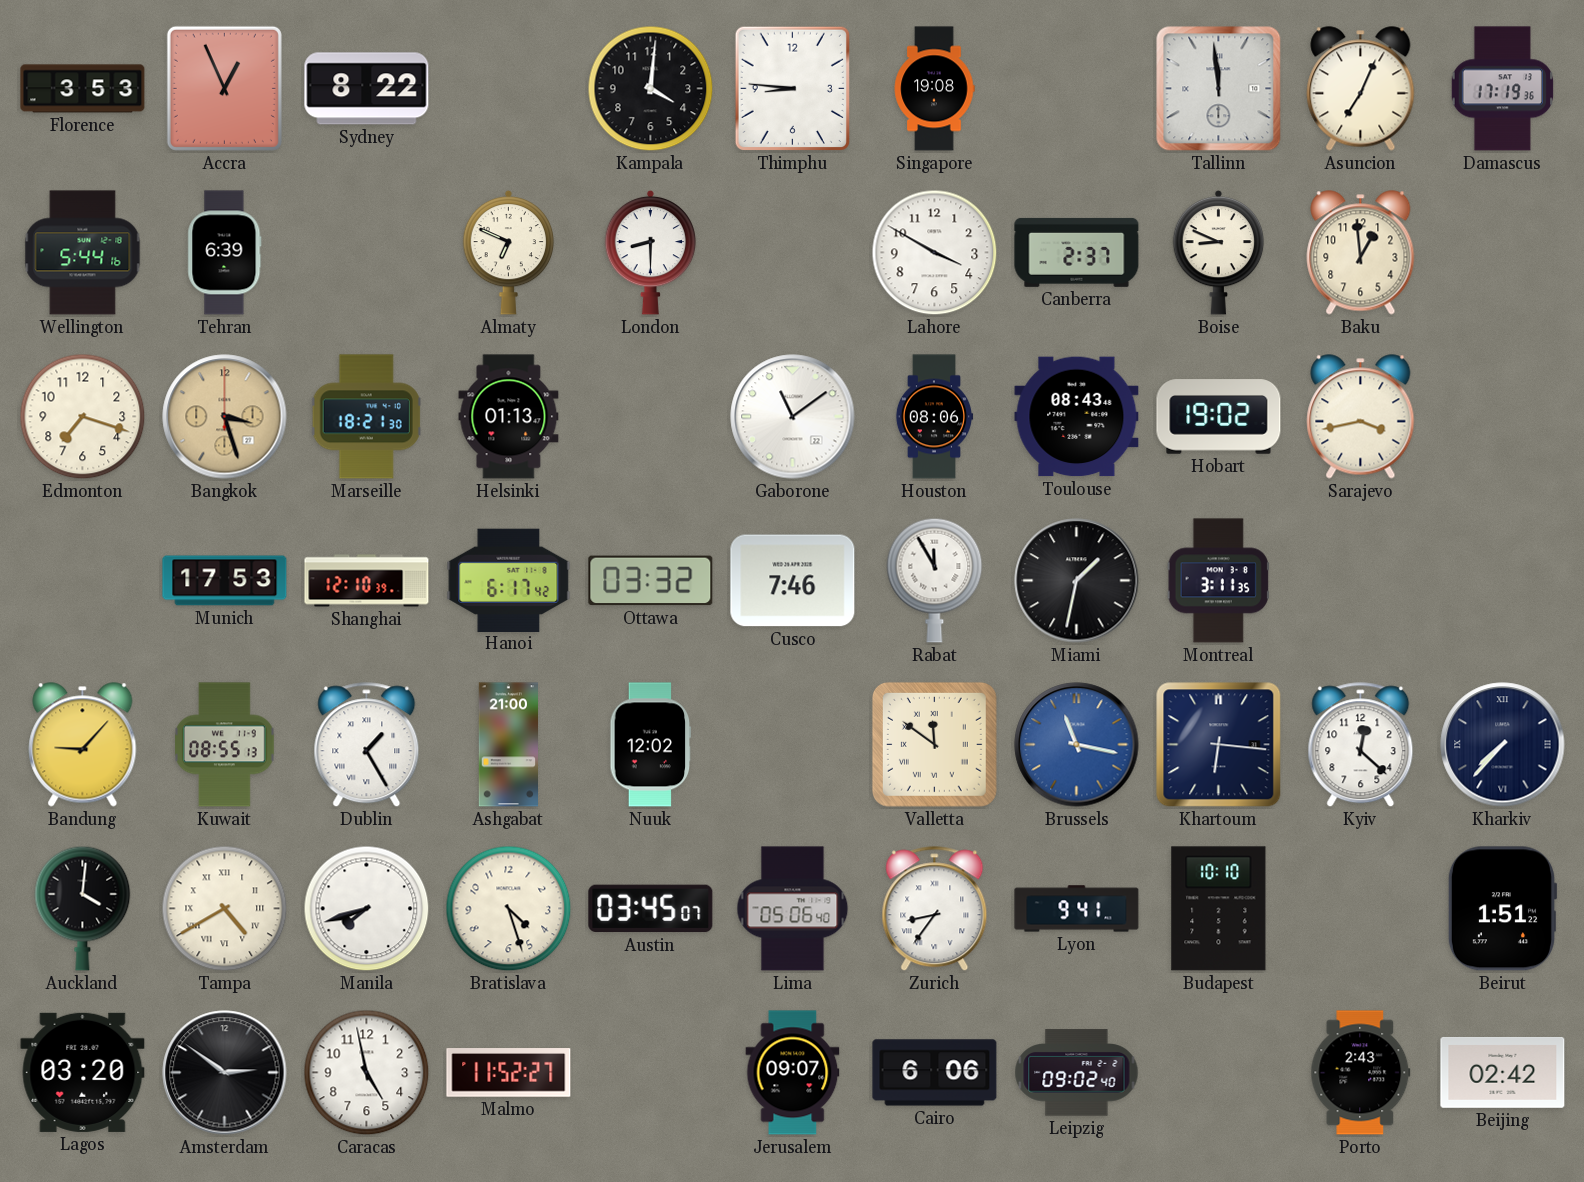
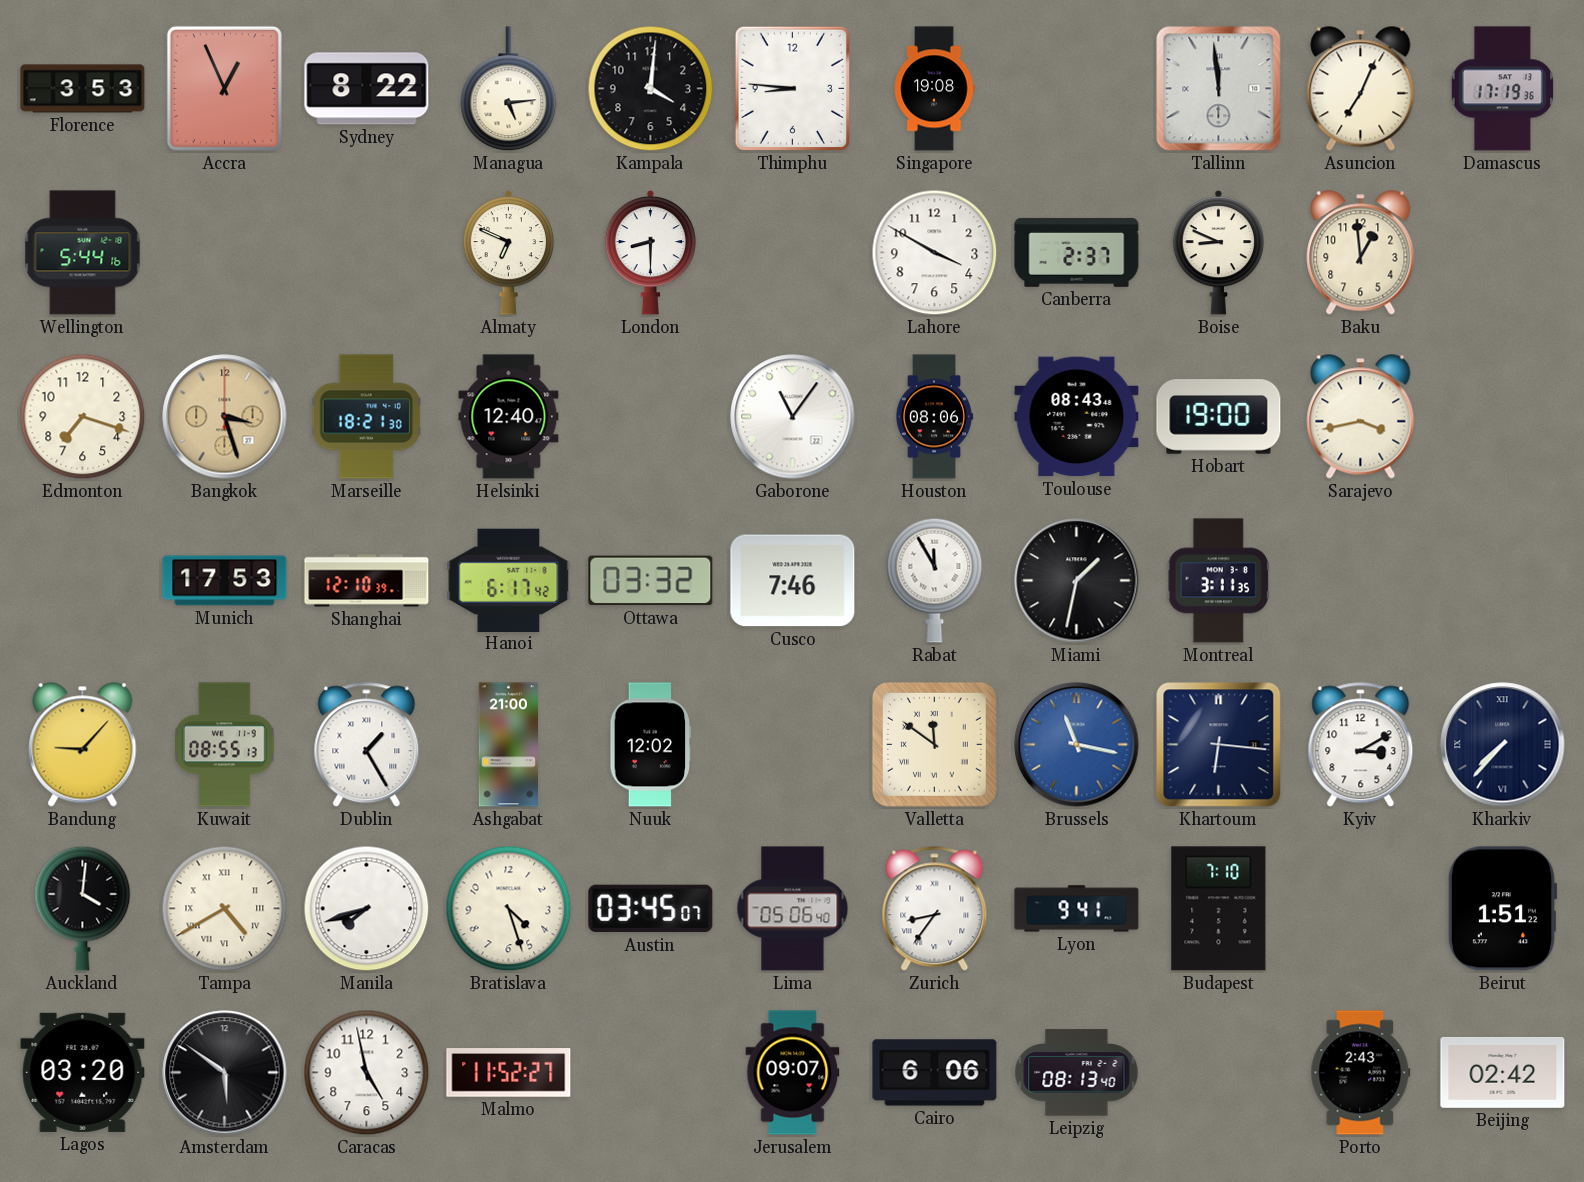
Managua: none -> 5:14 (509, 89)
Tehran: 6:39 -> none (225, 253)
Helsinki: 01:13 -> 12:40 (509, 417)
Gaborone: 11:09 -> 11:06 (793, 417)
Hobart: 19:02 -> 19:00 (1219, 417)
Kyiv: 12:22 -> 3:10 (1361, 745)
Budapest: 10:10 -> 7:10 (1219, 909)
Amsterdam: 2:51 -> 5:51 (225, 1073)
Leipzig: 09:02 -> 08:13 (1077, 1073)
